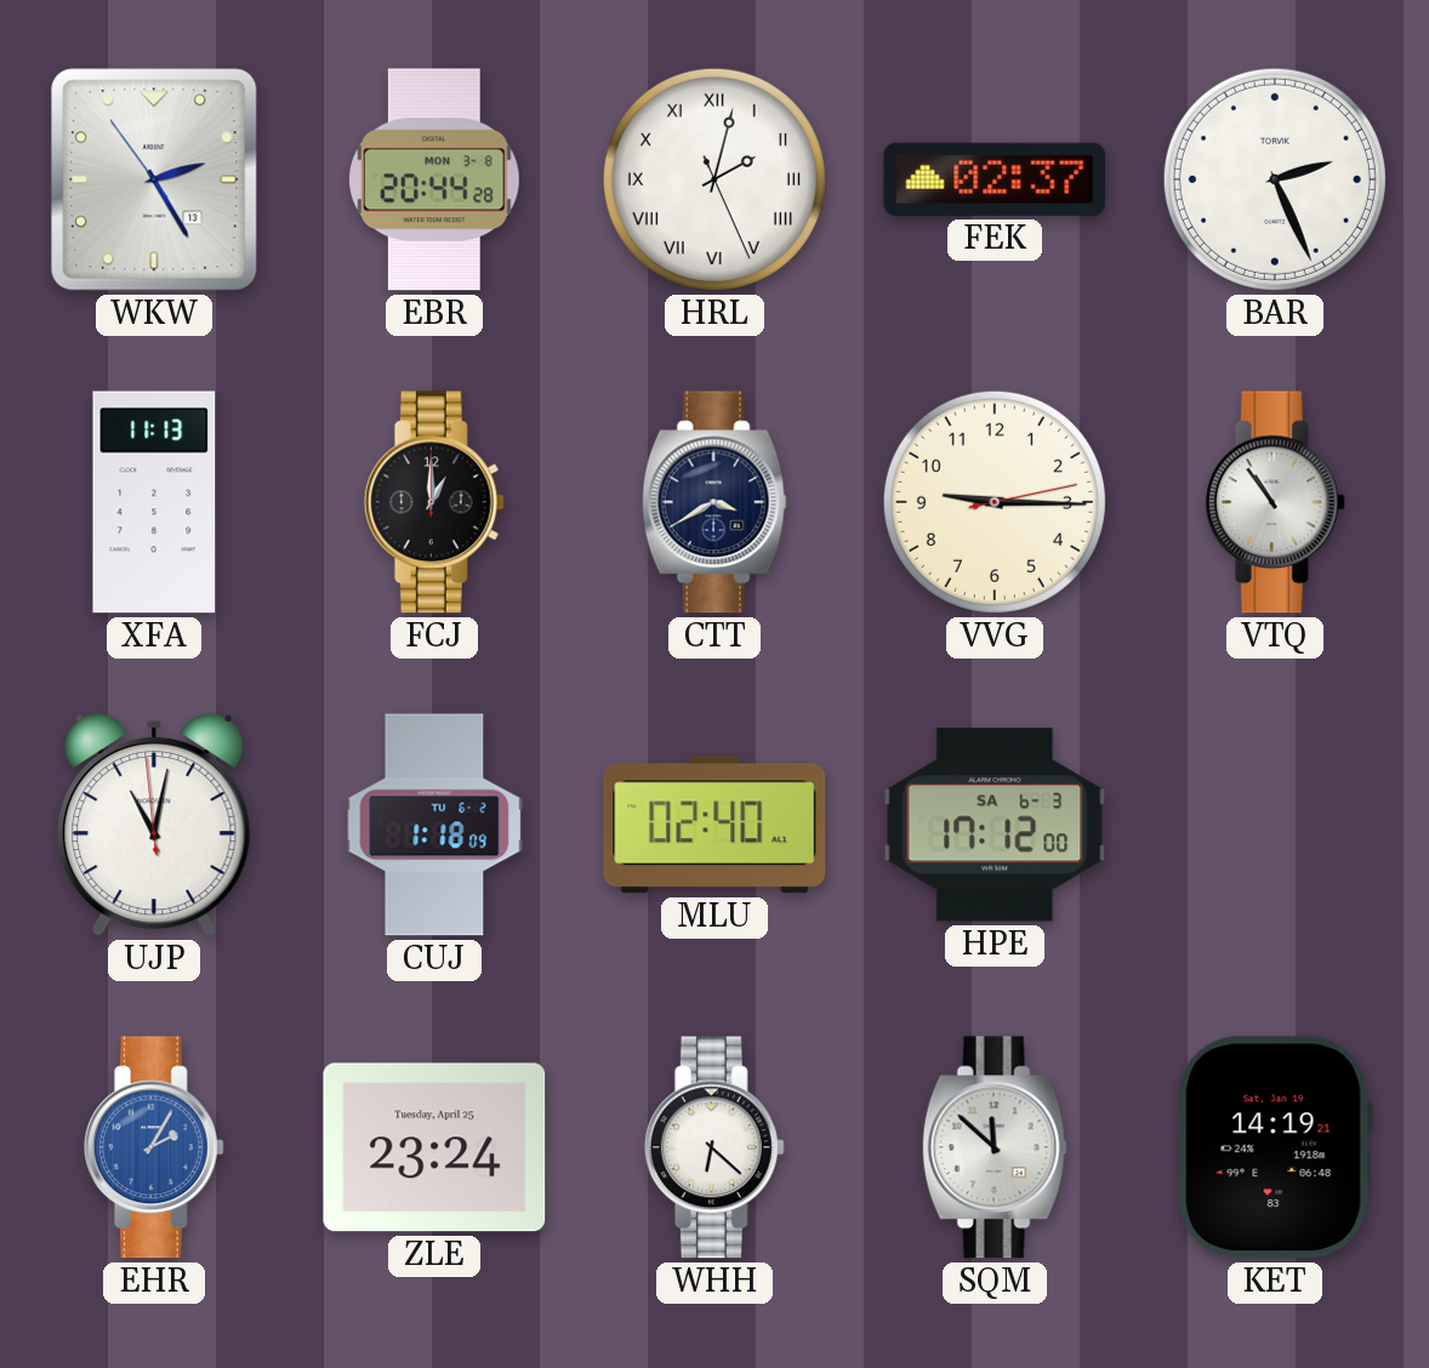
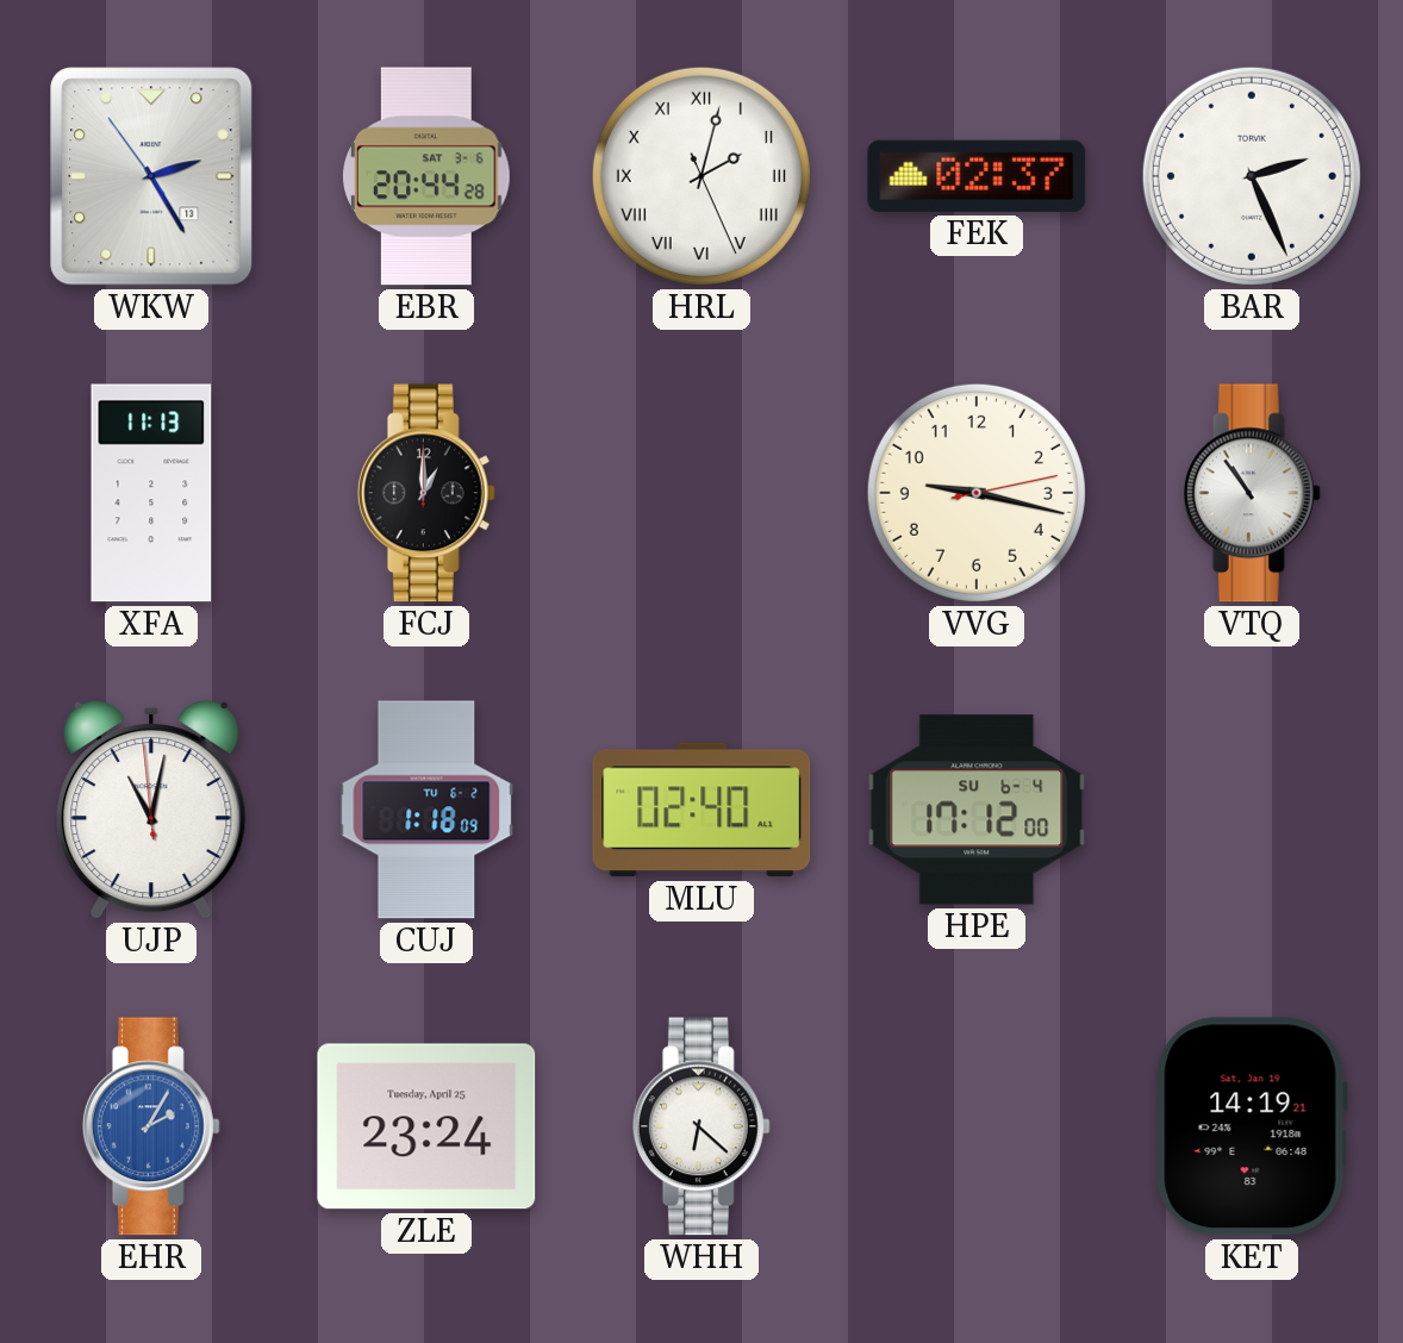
EBR date: MON 3-8 -> SAT 3-6 (426, 176)
CTT: 3:40 -> none (714, 502)
VVG: 9:15 -> 9:17 (977, 493)
HPE date: SA 6-3 -> SU 6-4 (977, 810)
SQM: 11:52 -> none (995, 1147)
